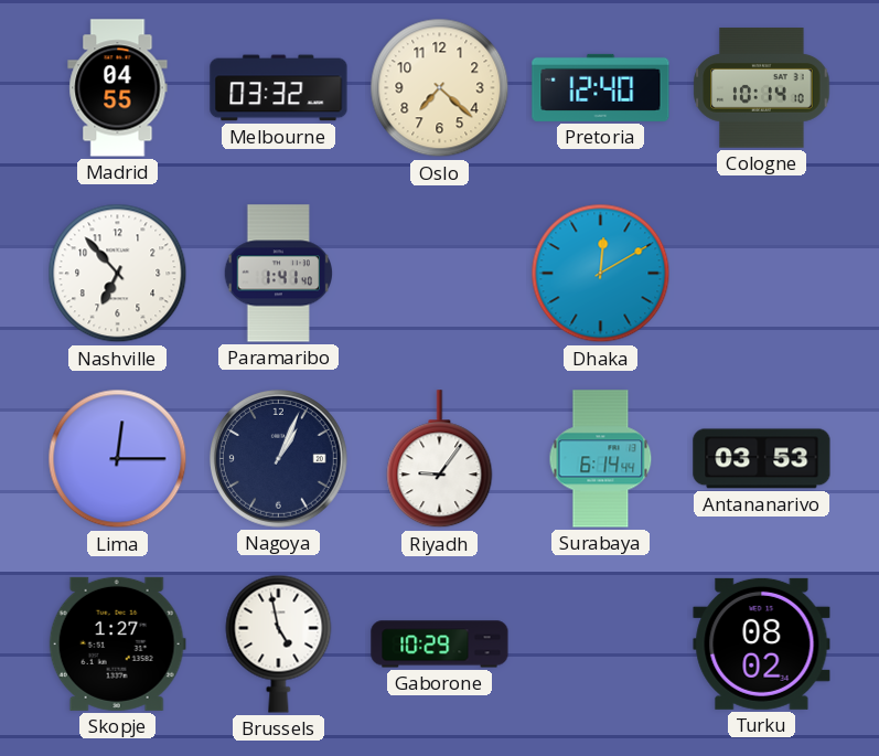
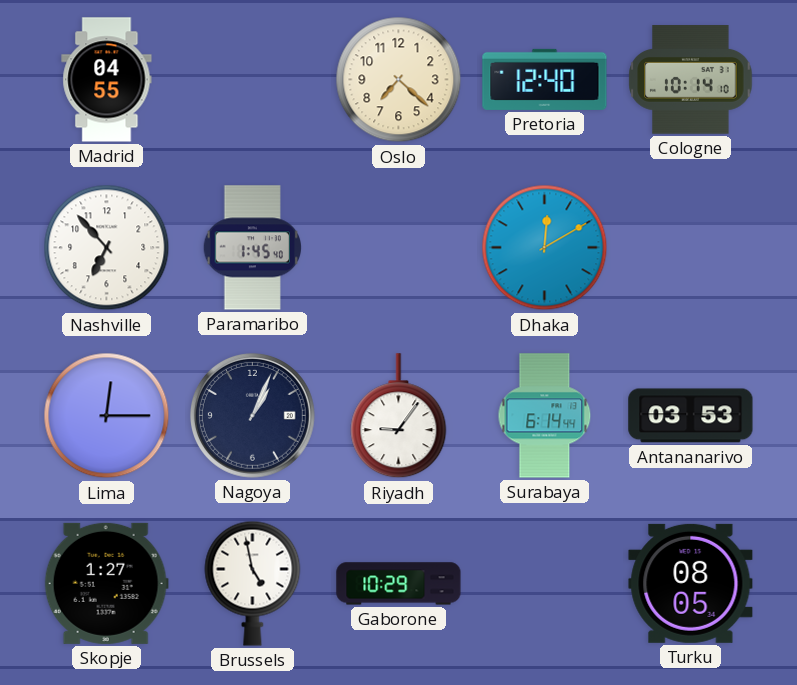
Melbourne: 03:32 -> none (279, 88)
Paramaribo: 1:41 -> 1:45 (253, 248)
Turku: 08:02 -> 08:05 (691, 583)
